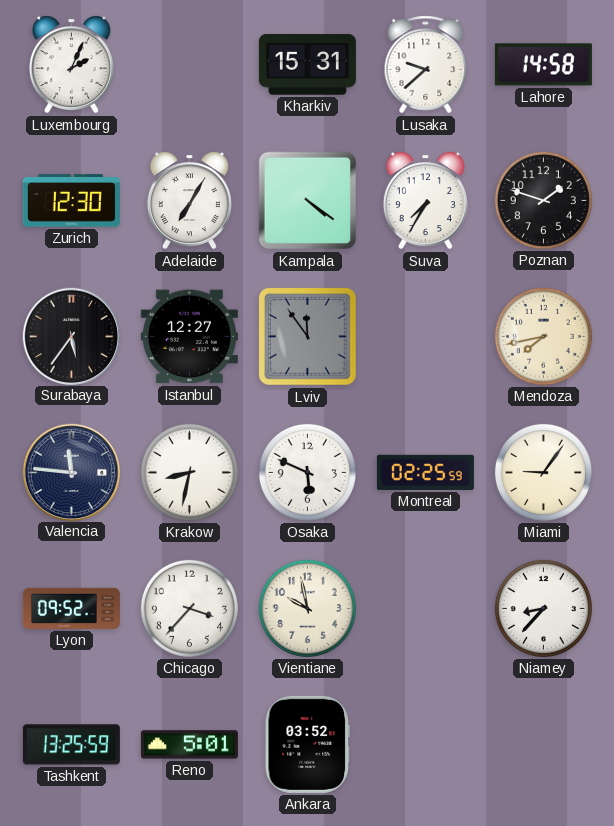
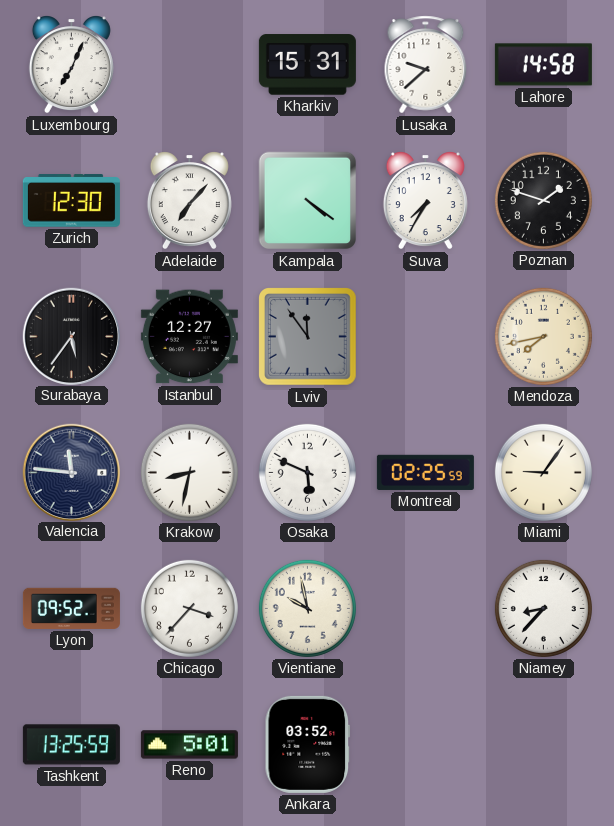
Luxembourg: 2:04 -> 7:04 (71, 65)
Adelaide: 7:05 -> 7:07 (189, 201)
